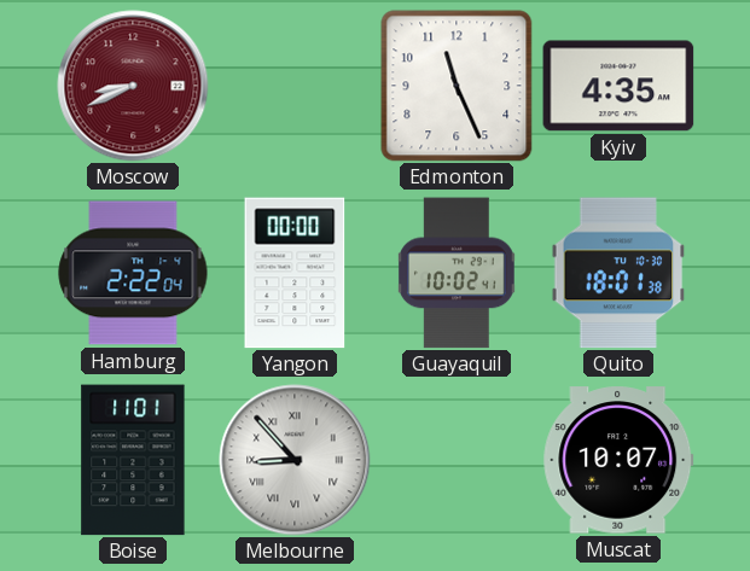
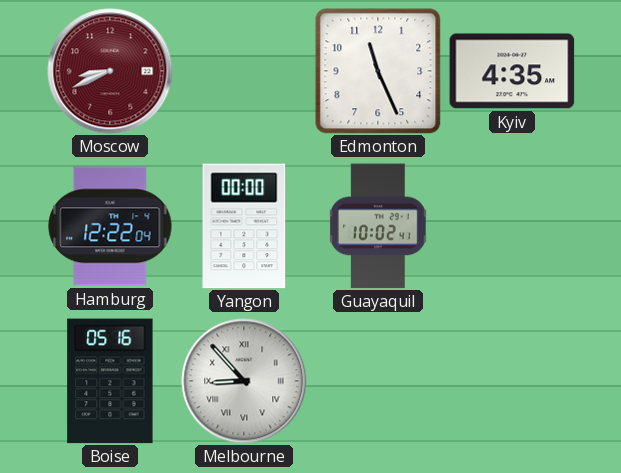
Hamburg: 2:22 -> 12:22 (110, 226)
Quito: 18:01 -> none (618, 273)
Boise: 11:01 -> 05:16 (110, 381)
Muscat: 10:07 -> none (618, 460)
